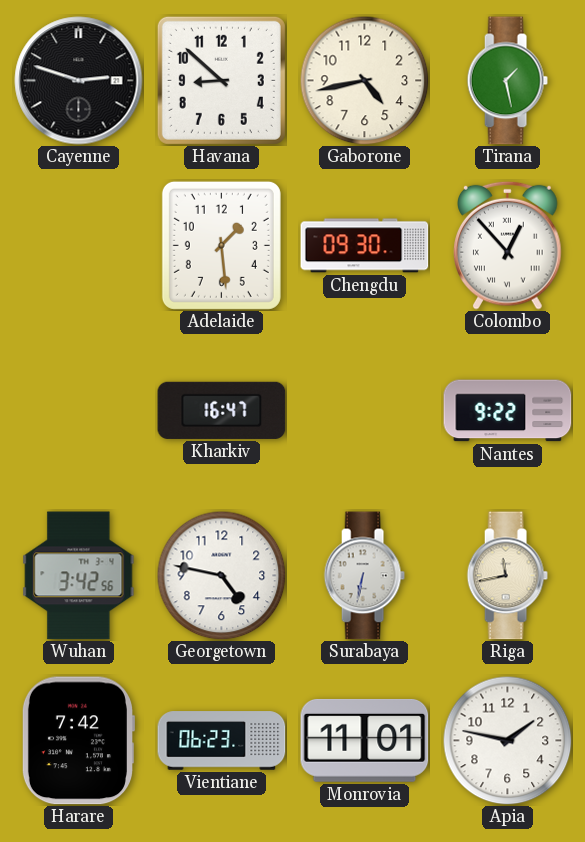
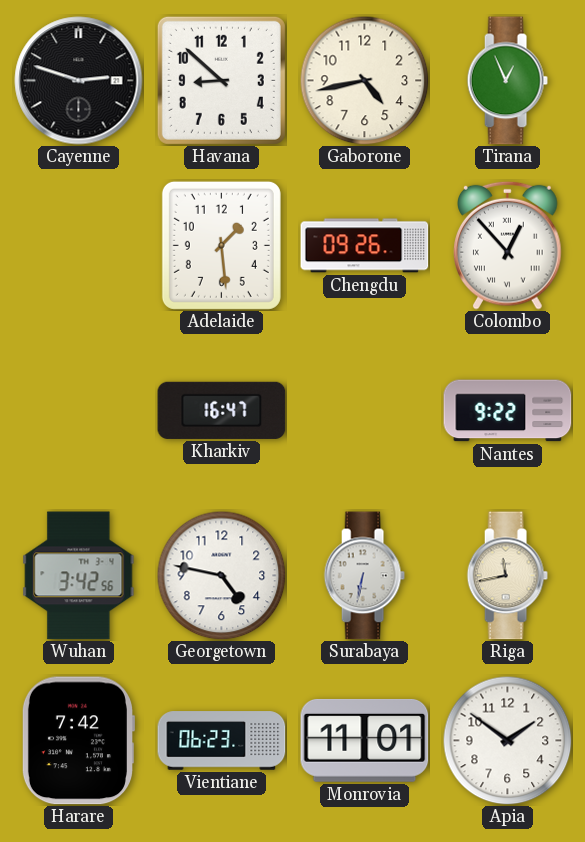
Tirana: 1:28 -> 12:56 (507, 81)
Chengdu: 09:30 -> 09:26 (365, 246)
Apia: 1:47 -> 1:51 (507, 740)
